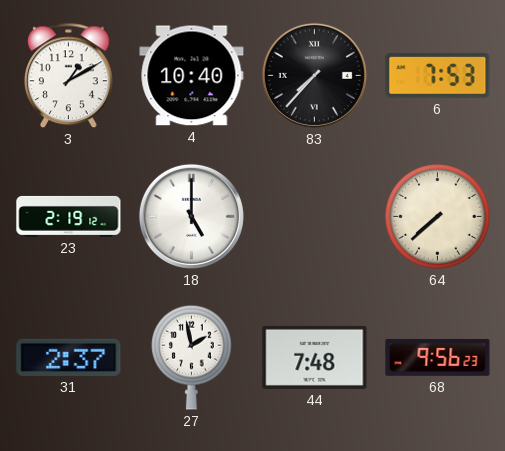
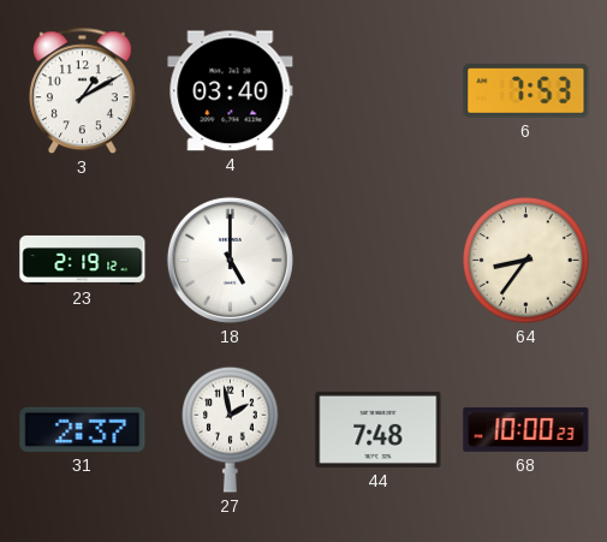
4: 10:40 -> 03:40 (231, 91)
83: 7:37 -> none (314, 75)
64: 7:38 -> 8:36 (526, 261)
68: 9:56 -> 10:00 (526, 429)
